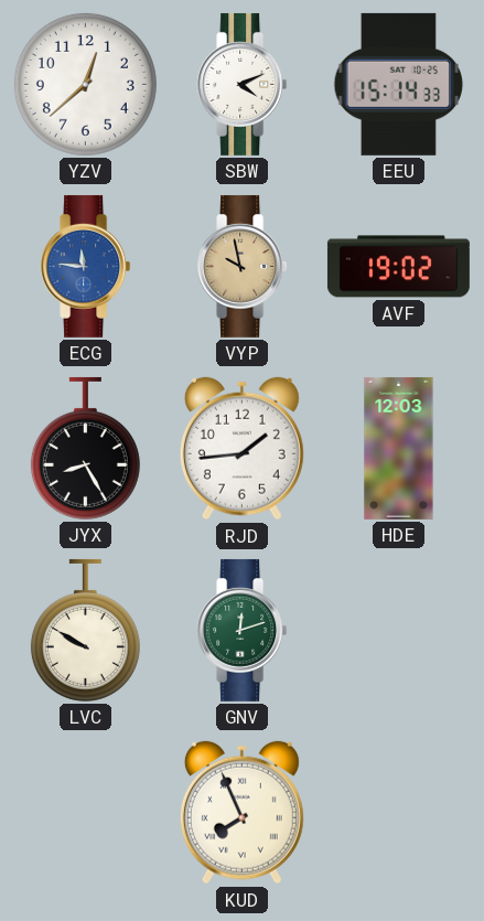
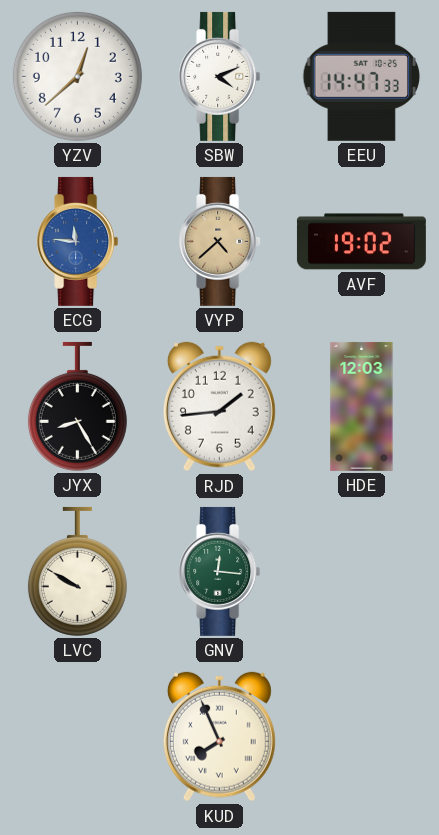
EEU: 15:14 -> 14:47 (362, 76)
VYP: 9:58 -> 4:38 (220, 241)
GNV: 12:12 -> 12:16 (220, 571)
